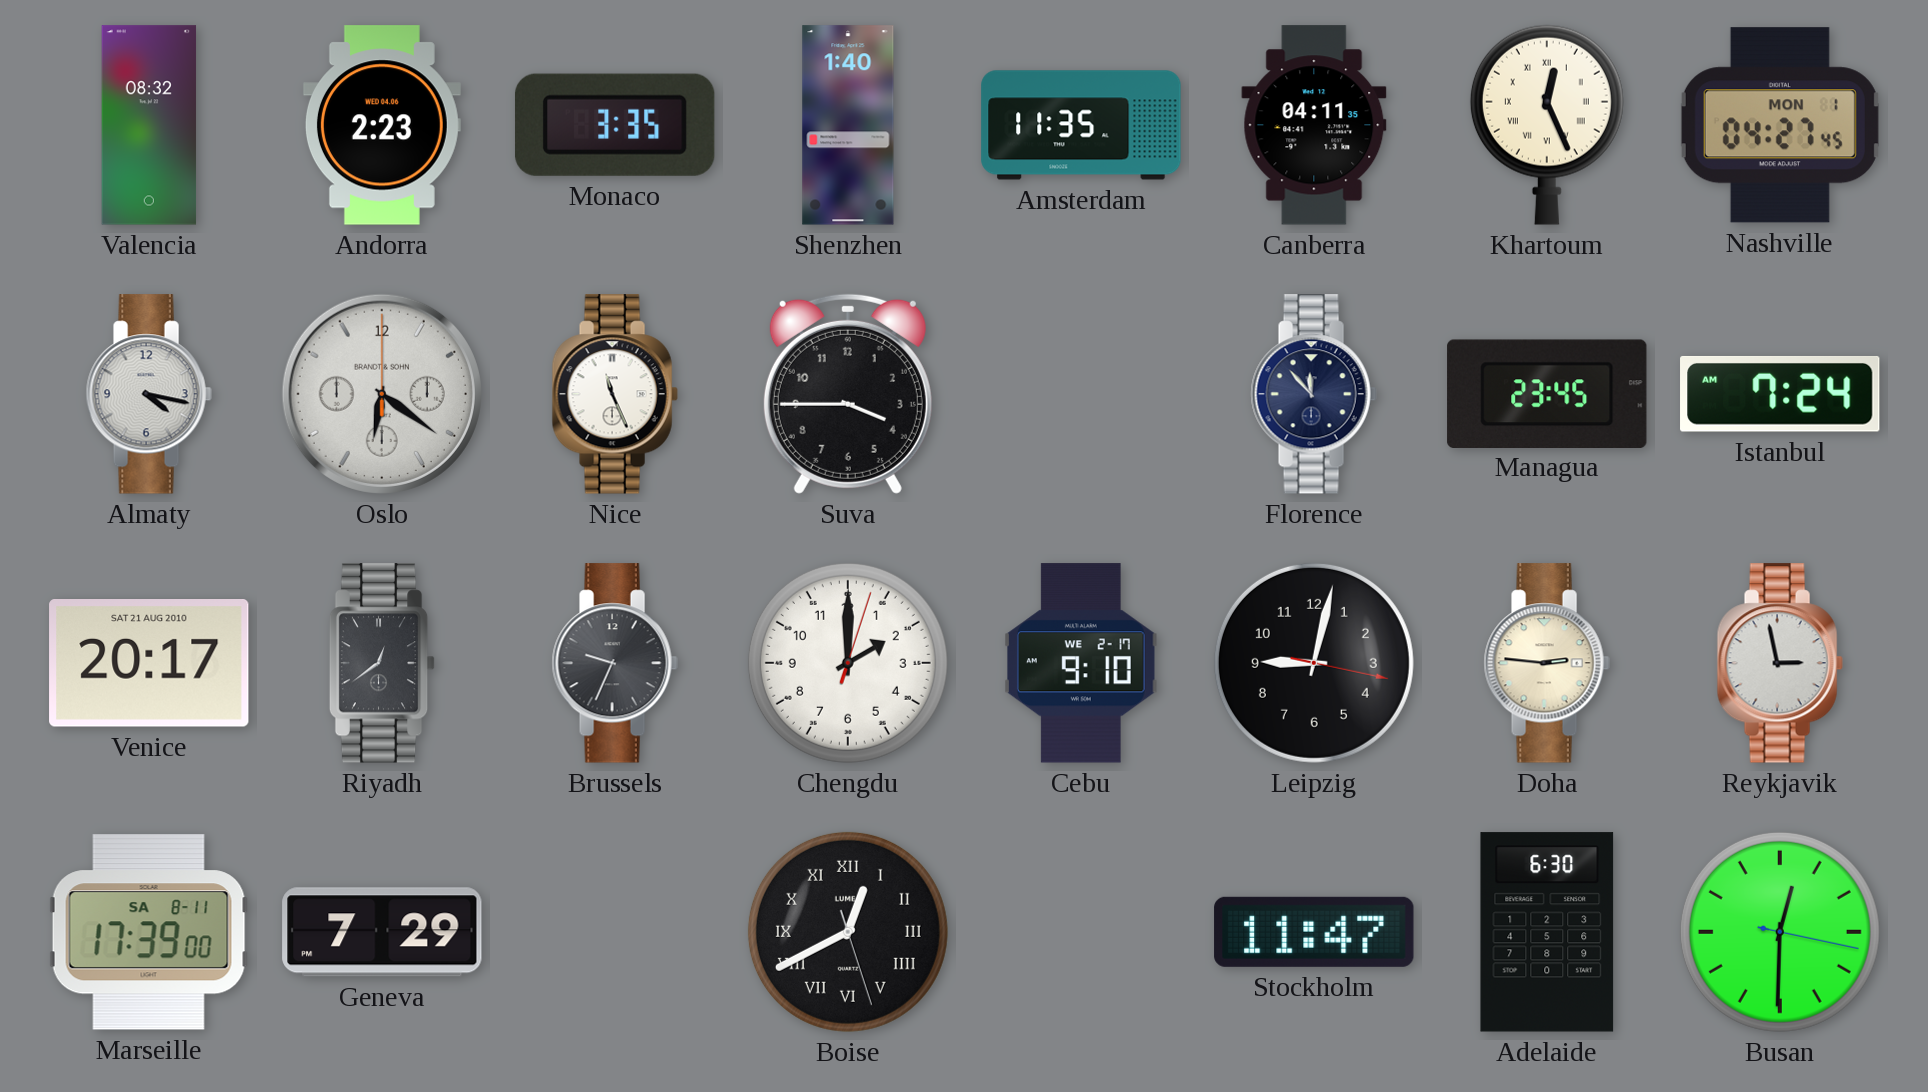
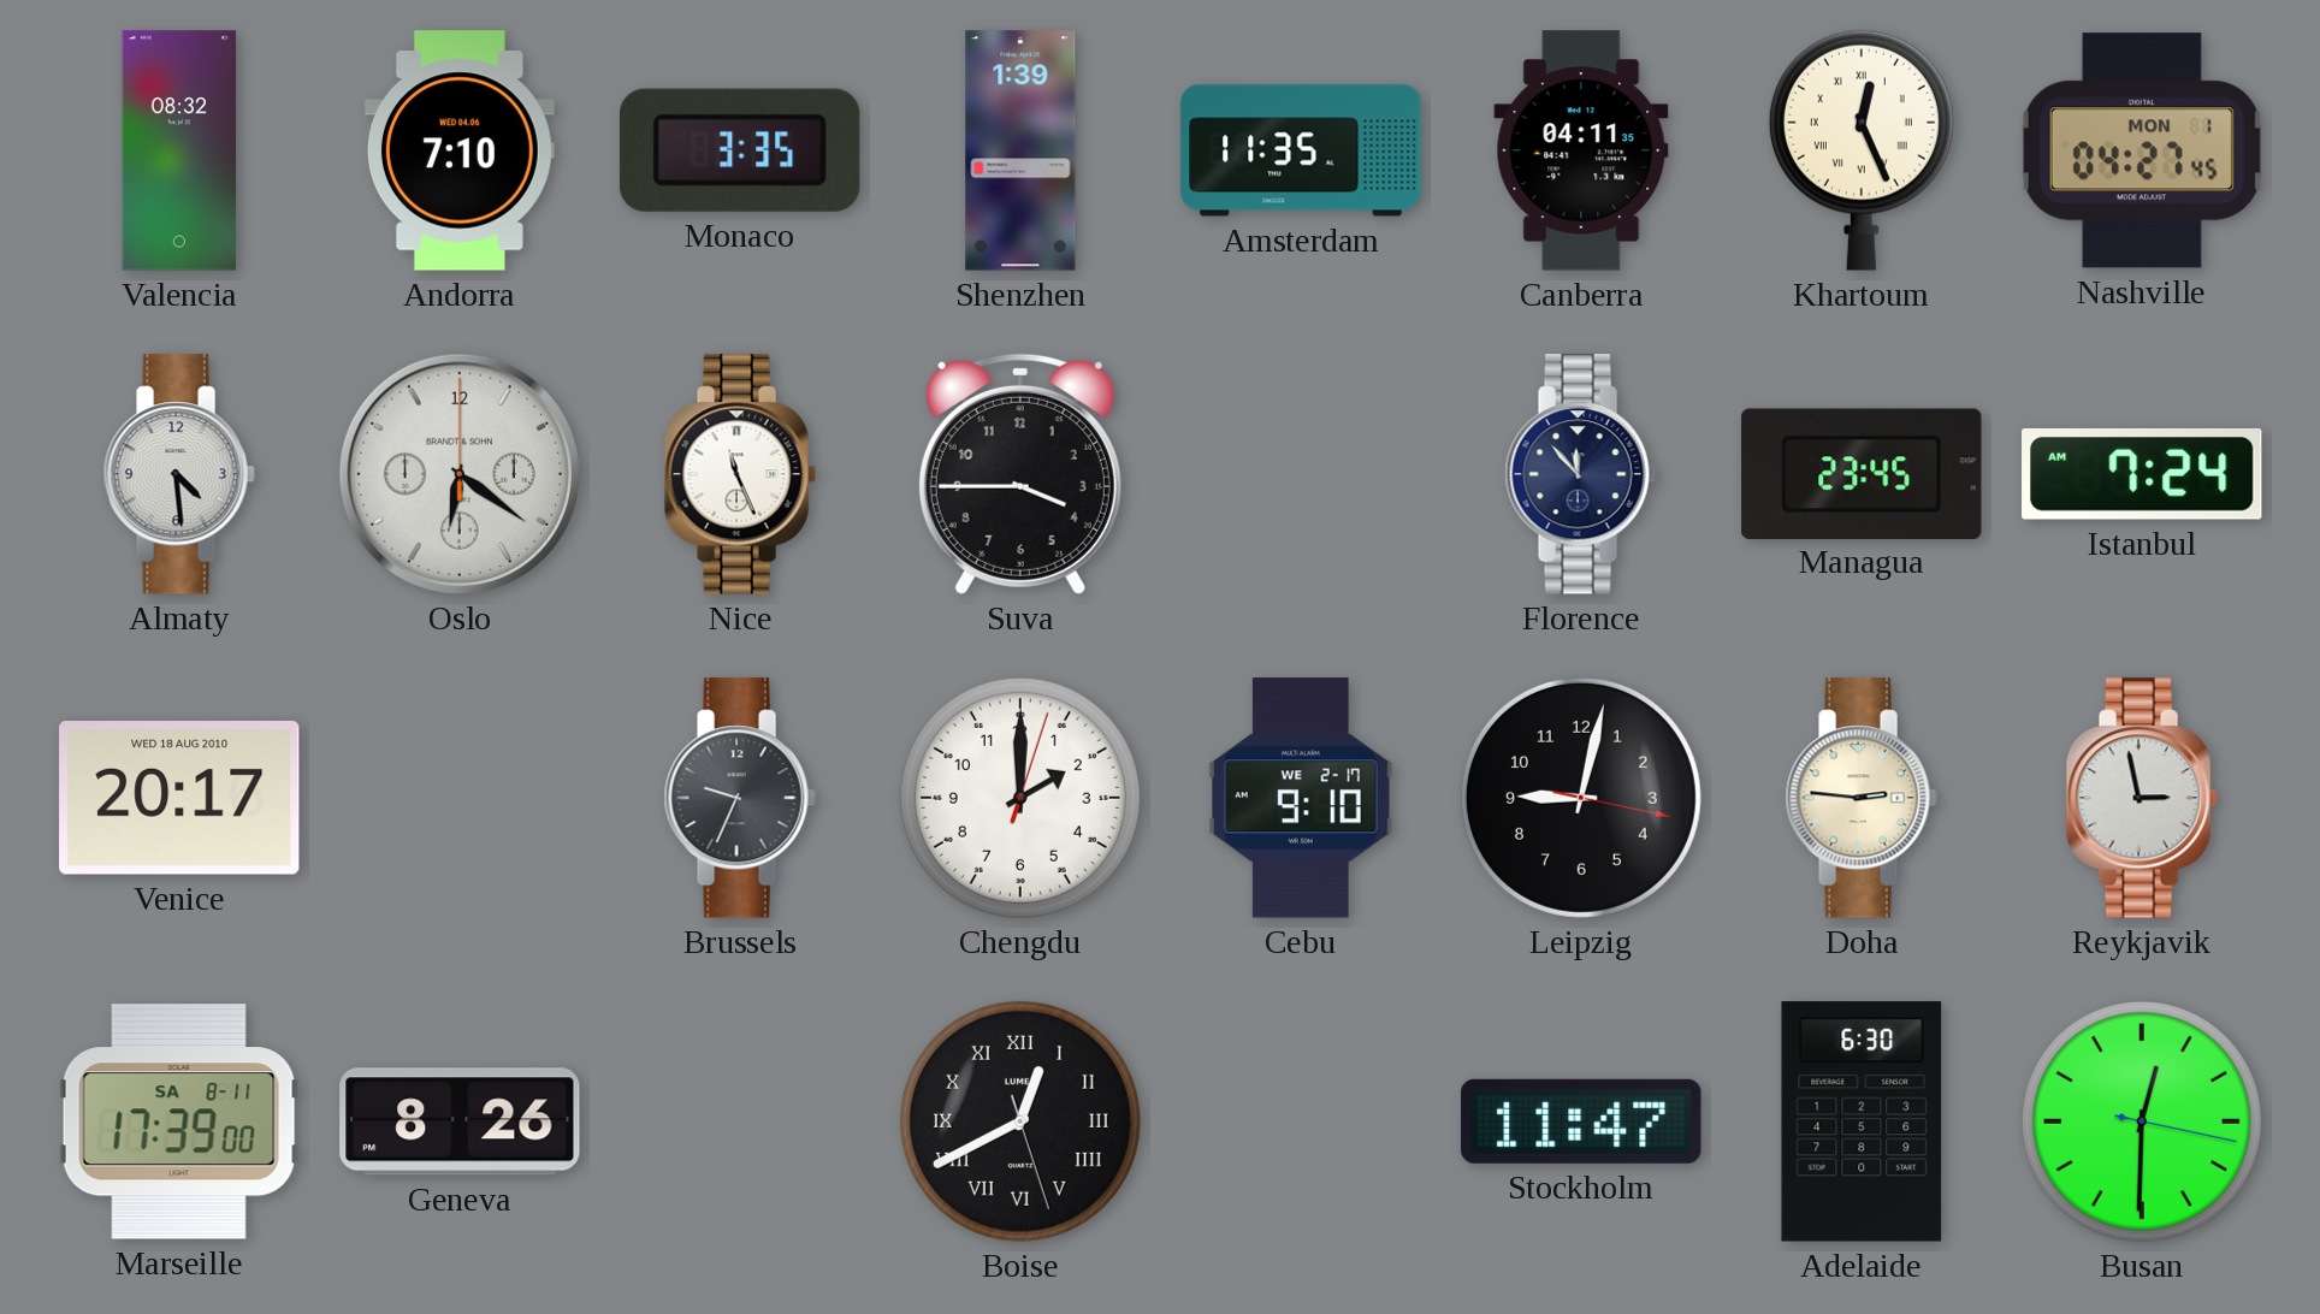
Andorra: 2:23 -> 7:10 (460, 150)
Shenzhen: 1:40 -> 1:39 (1020, 150)
Almaty: 4:17 -> 4:29 (179, 474)
Venice date: SAT 21 AUG 2010 -> WED 18 AUG 2010 (179, 799)
Riyadh: 12:39 -> none (382, 663)
Geneva: 7:29 -> 8:26 (460, 1121)
